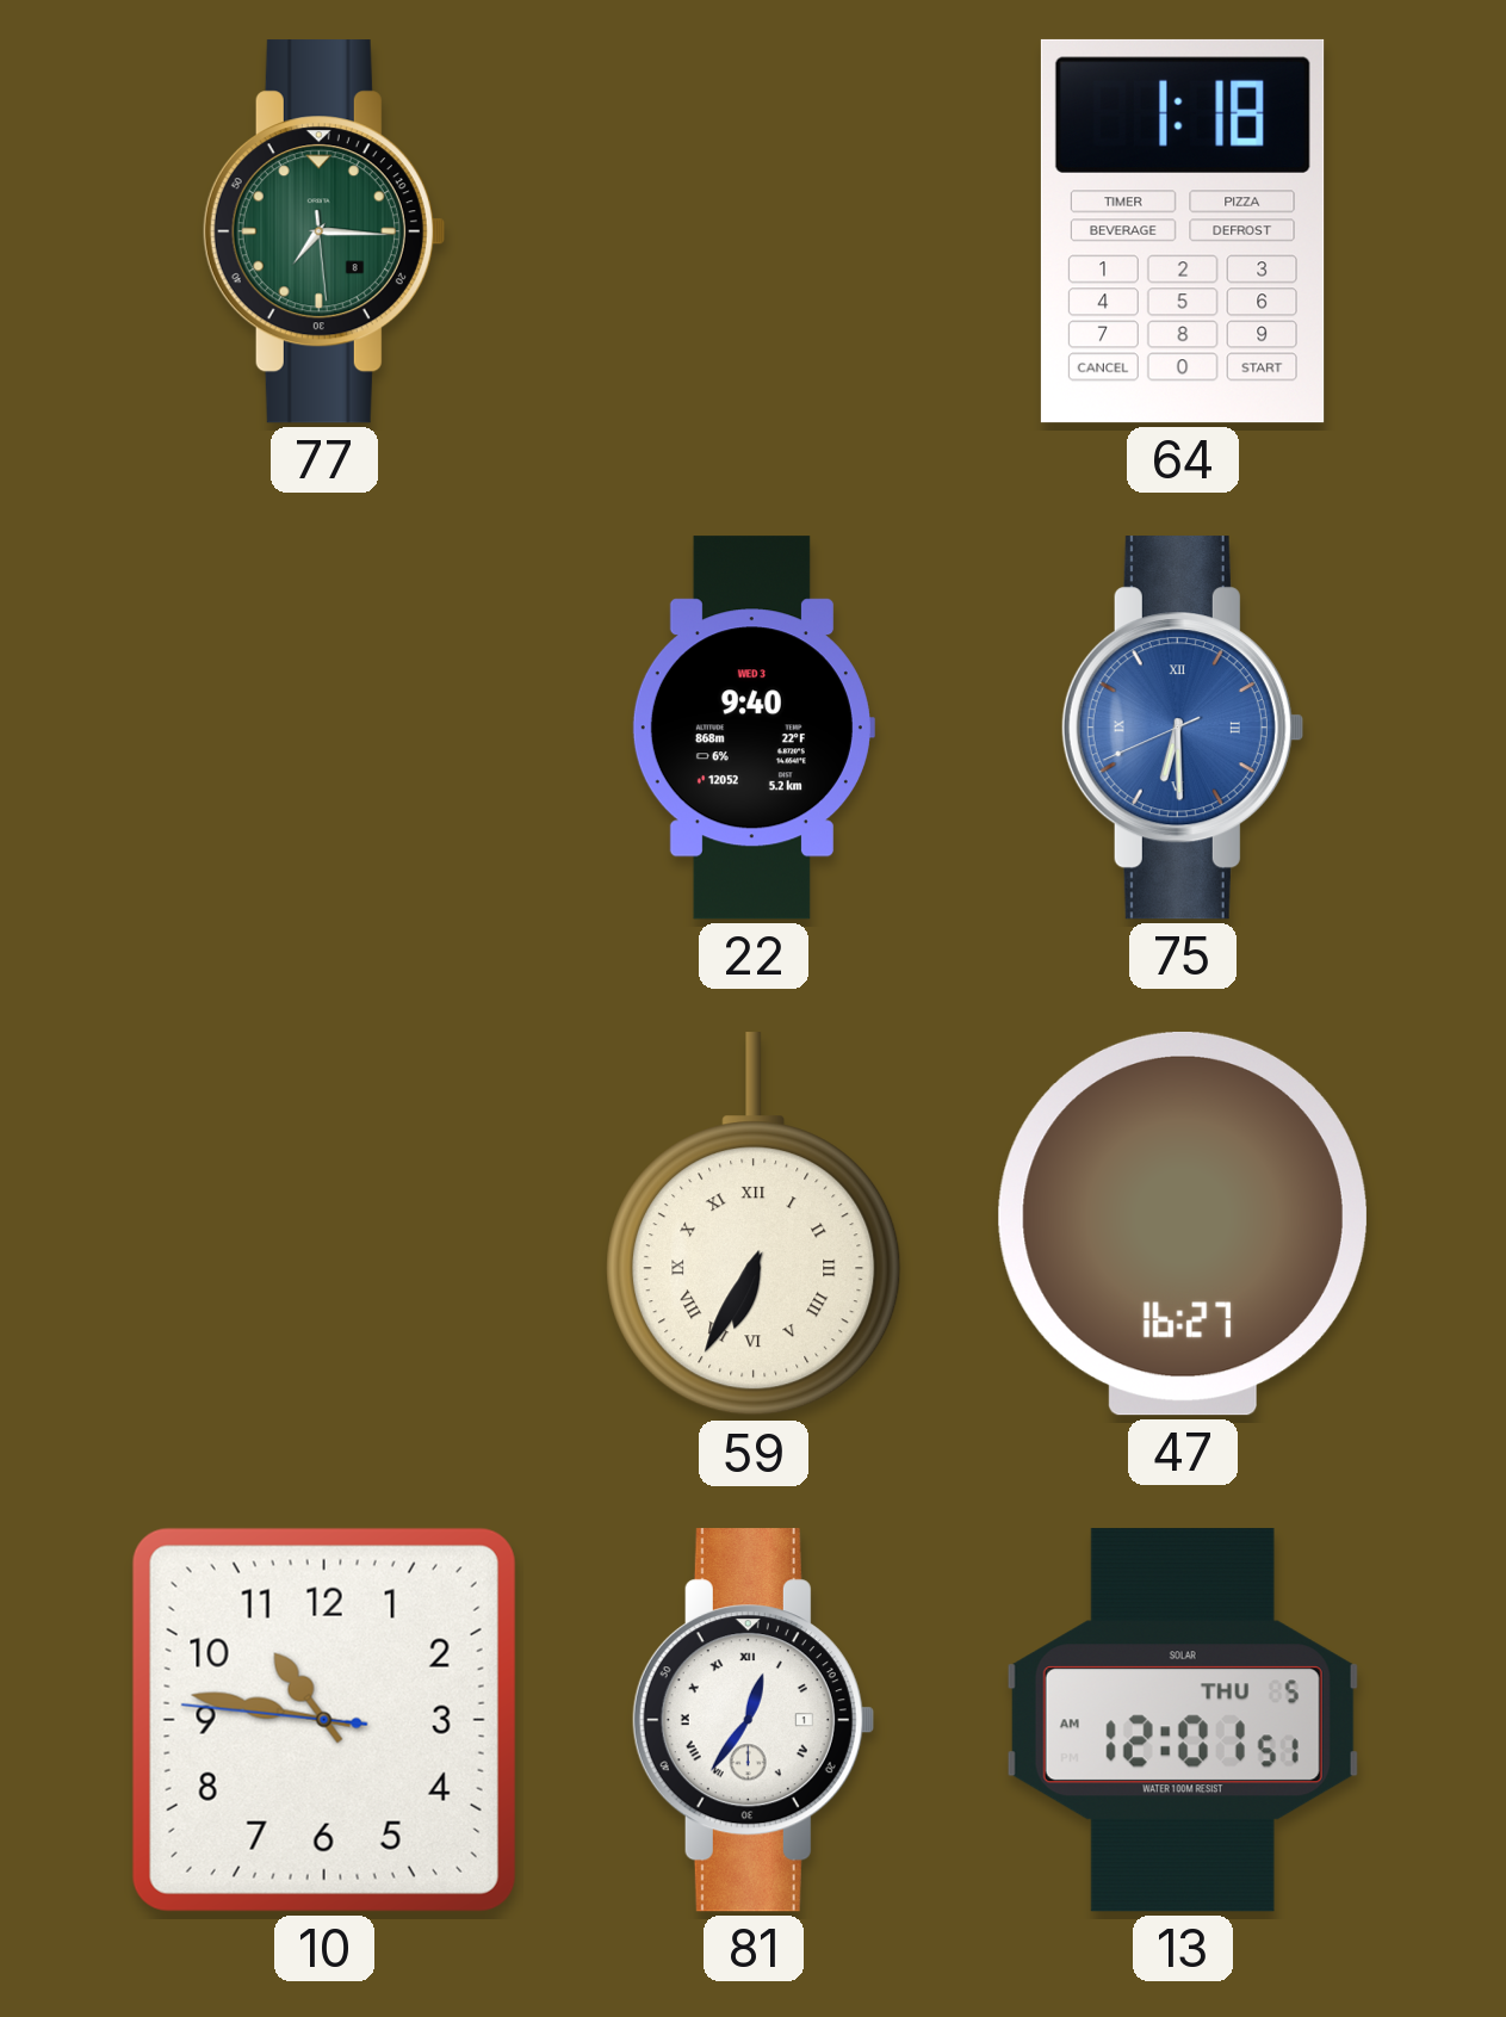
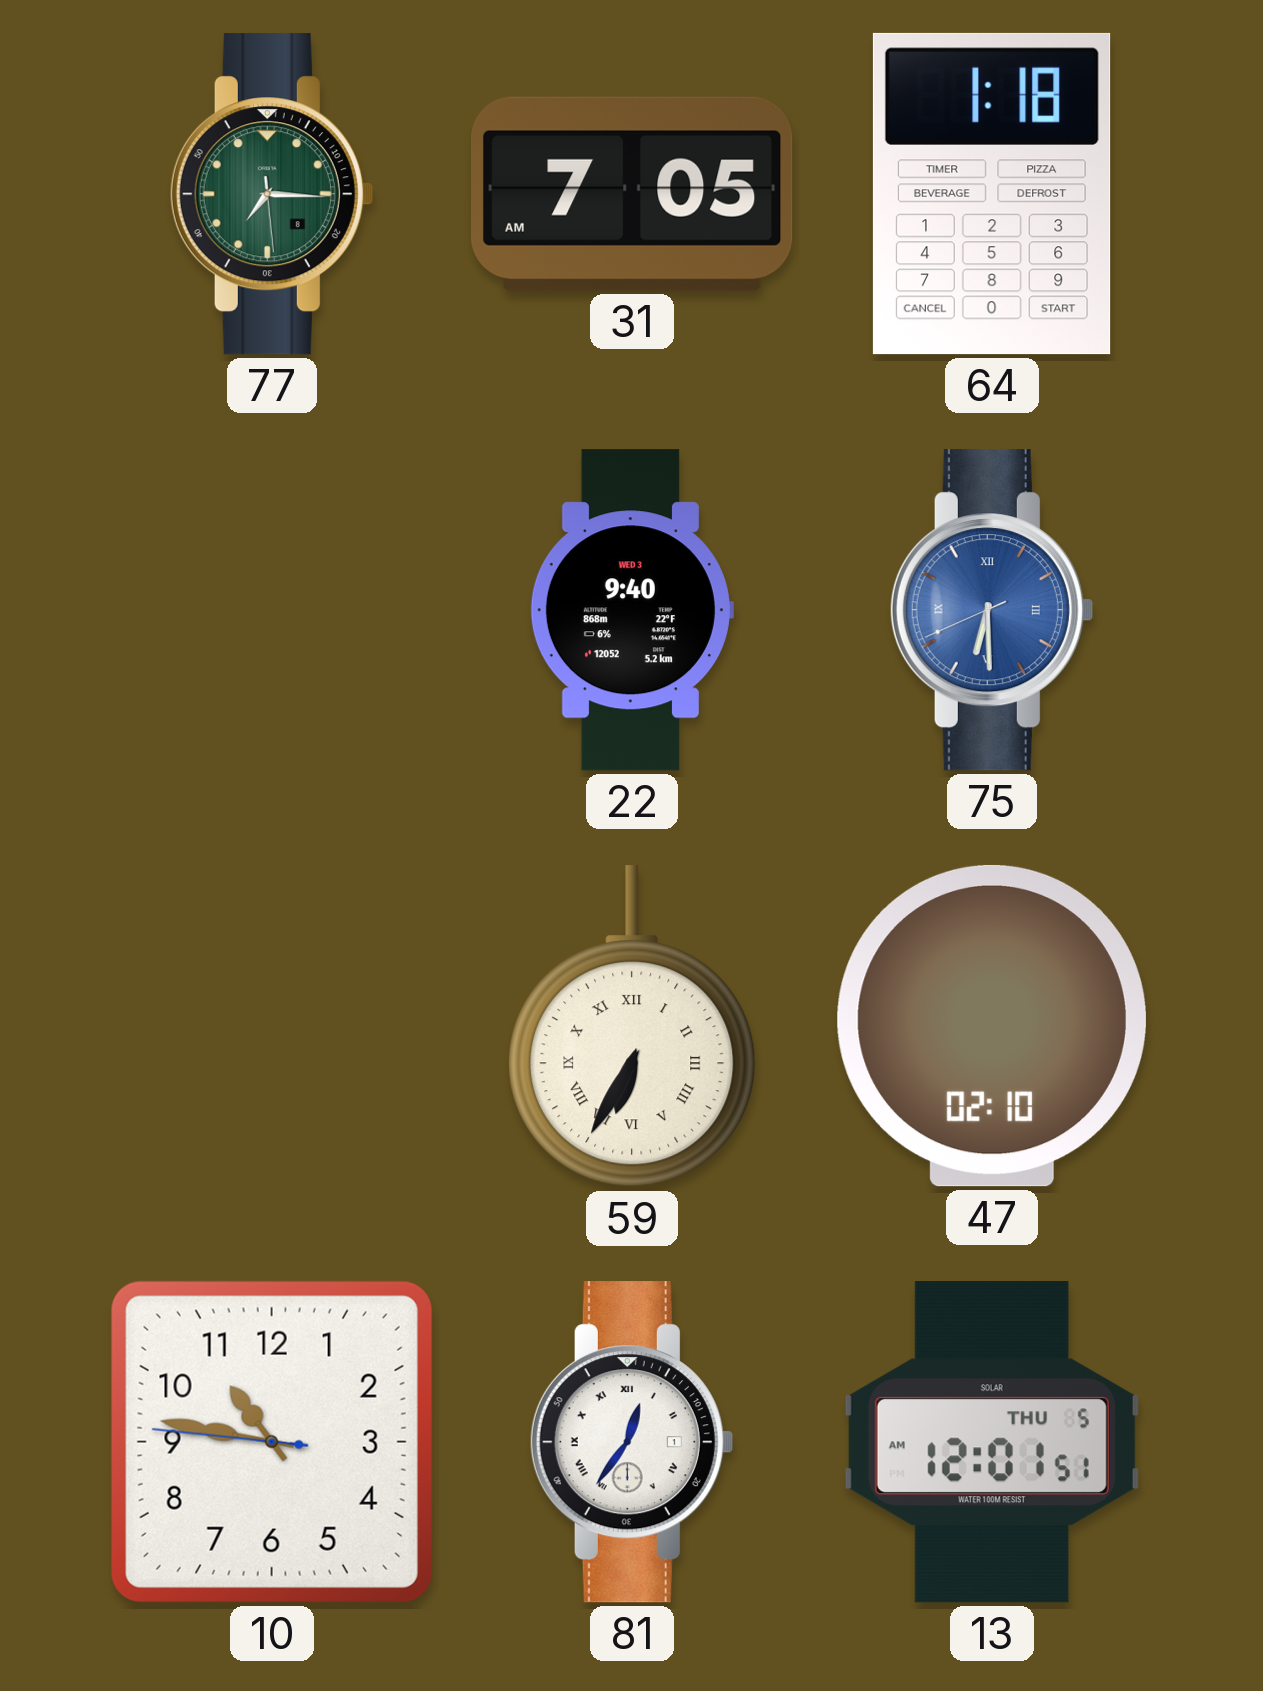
31: none -> 7:05 (633, 194)
47: 16:27 -> 02:10 (992, 1026)
